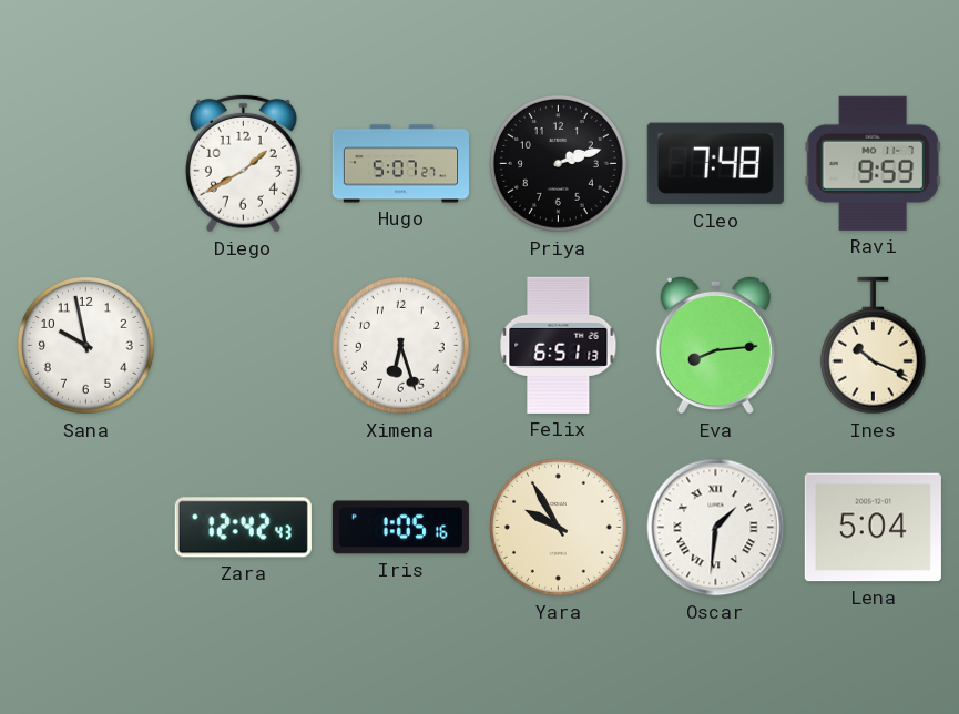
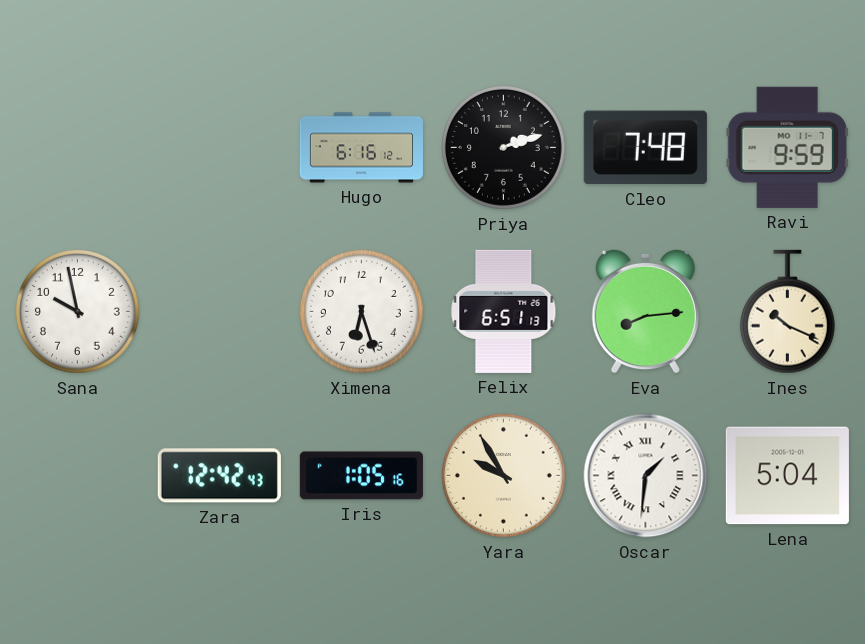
Diego: 1:40 -> none (243, 163)
Hugo: 5:07 -> 6:16 (361, 148)
